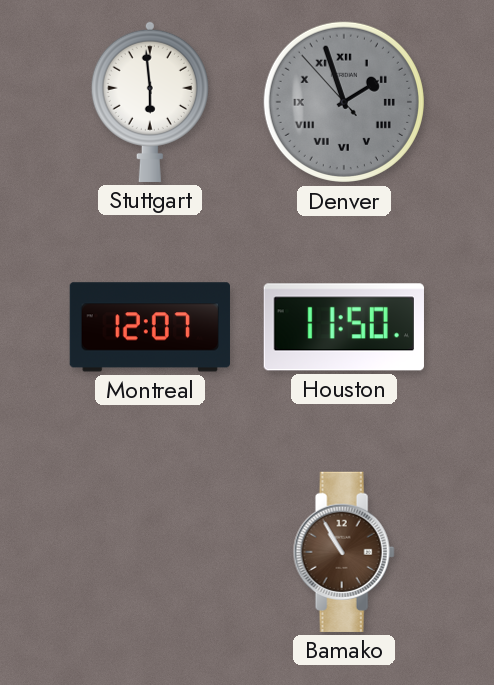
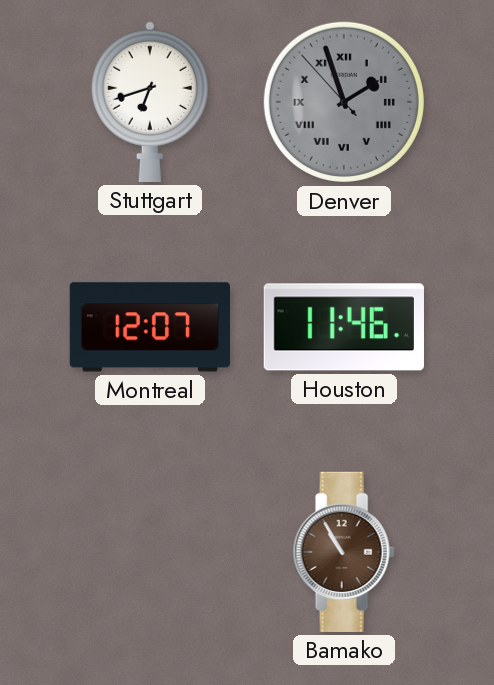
Stuttgart: 5:59 -> 6:42 (150, 101)
Houston: 11:50 -> 11:46 (344, 327)
